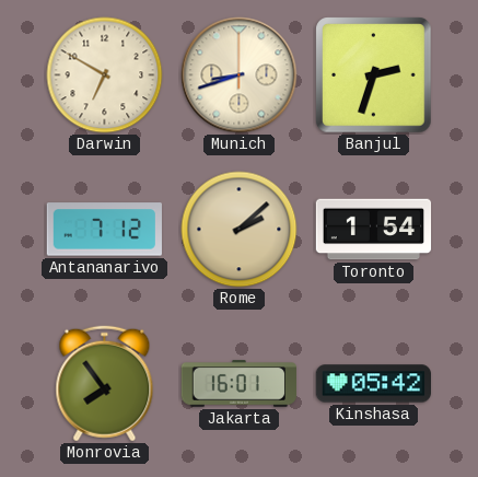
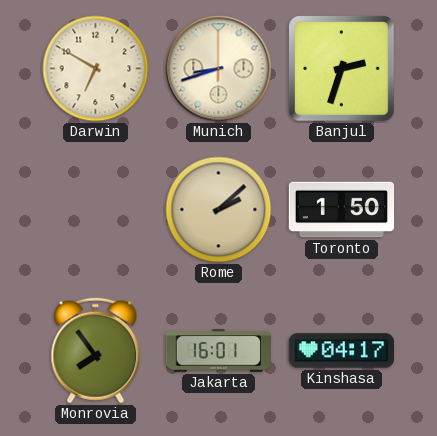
Antananarivo: 7:12 -> none (104, 230)
Toronto: 1:54 -> 1:50 (342, 210)
Kinshasa: 05:42 -> 04:17 (341, 351)
